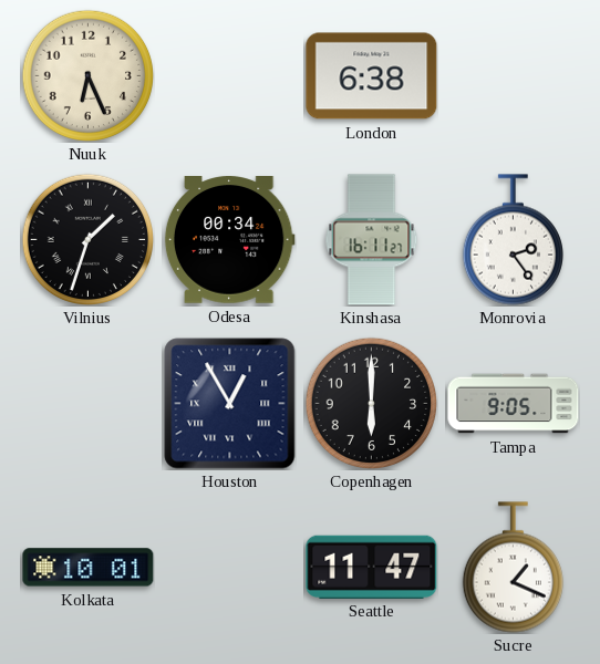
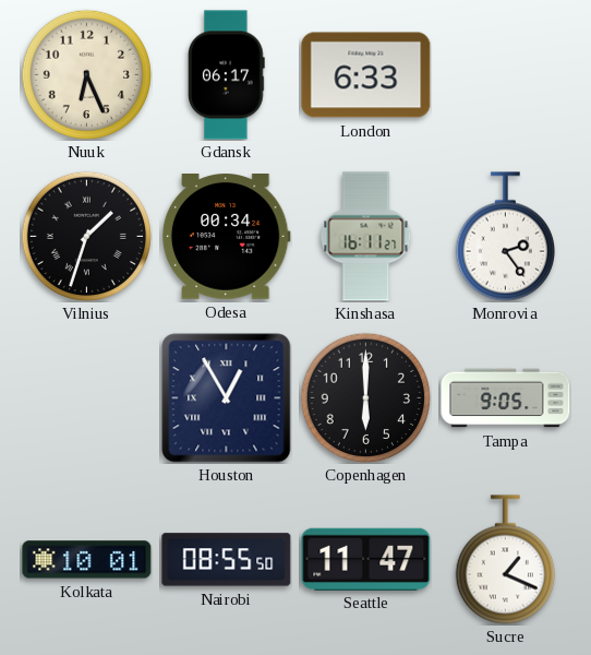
Gdansk: none -> 06:17 (227, 75)
London: 6:38 -> 6:33 (366, 75)
Nairobi: none -> 08:55 (227, 560)
